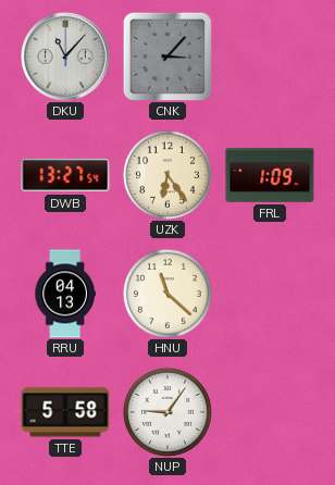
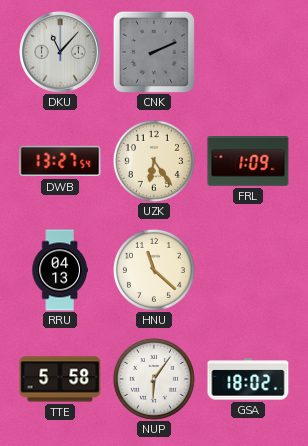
CNK: 3:07 -> 2:11 (153, 51)
NUP: 9:06 -> 6:06 (154, 379)
GSA: none -> 18:02 (248, 379)
